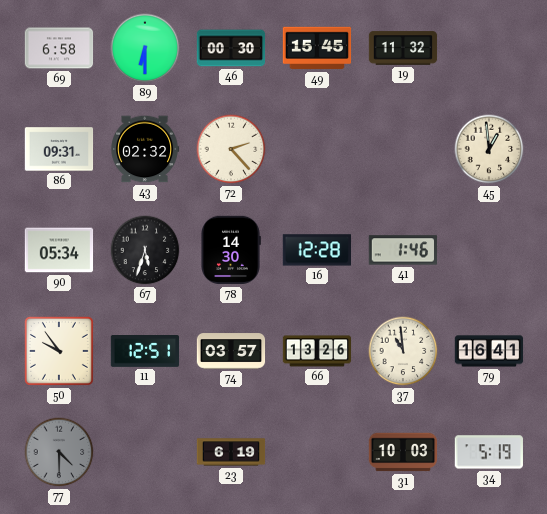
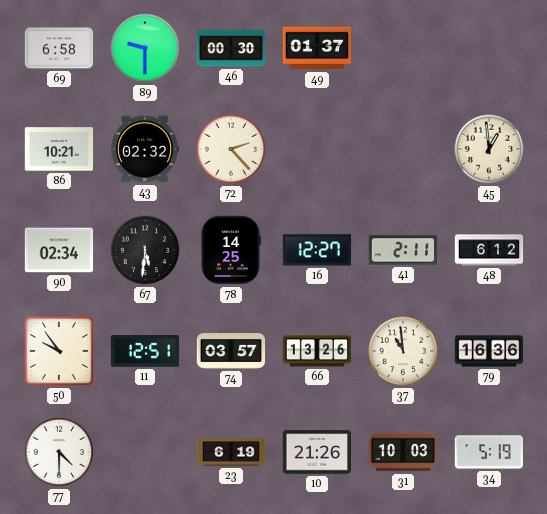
89: 6:30 -> 9:30 (145, 48)
49: 15:45 -> 01:37 (317, 48)
19: 11:32 -> none (403, 48)
86: 09:31 -> 10:21 (59, 149)
90: 05:34 -> 02:34 (59, 250)
67: 5:33 -> 5:31 (145, 250)
78: 14:30 -> 14:25 (231, 250)
16: 12:28 -> 12:27 (316, 250)
41: 1:46 -> 2:11 (402, 250)
48: none -> 6:12 (489, 250)
79: 16:41 -> 16:36 (489, 351)
77 dial: grey -> white (59, 452)
10: none -> 21:26 (317, 452)
